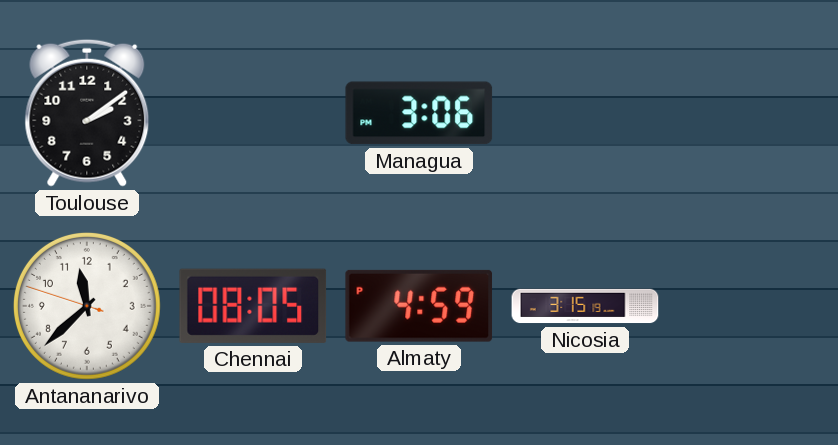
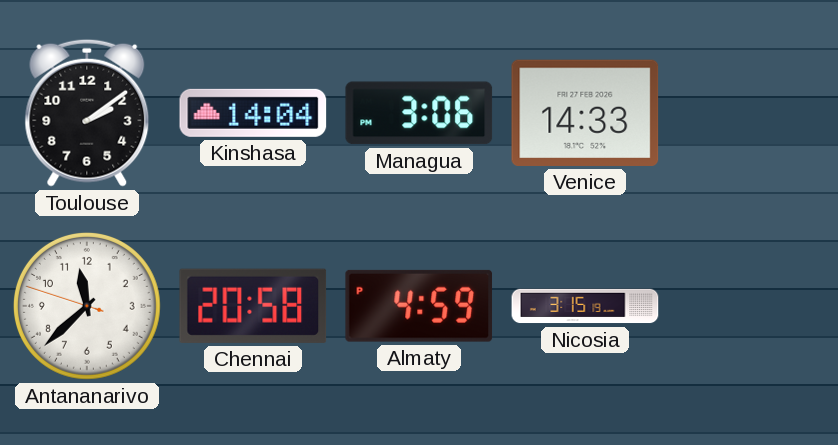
Kinshasa: none -> 14:04 (253, 113)
Venice: none -> 14:33 (585, 113)
Chennai: 08:05 -> 20:58 (253, 306)
